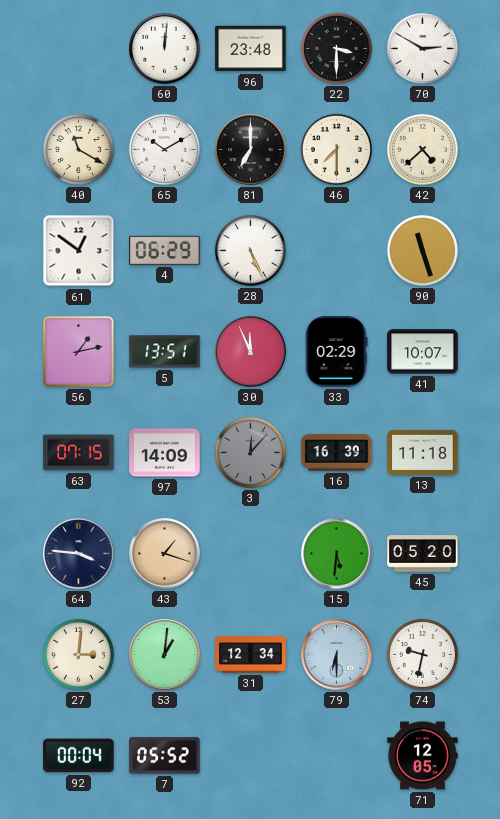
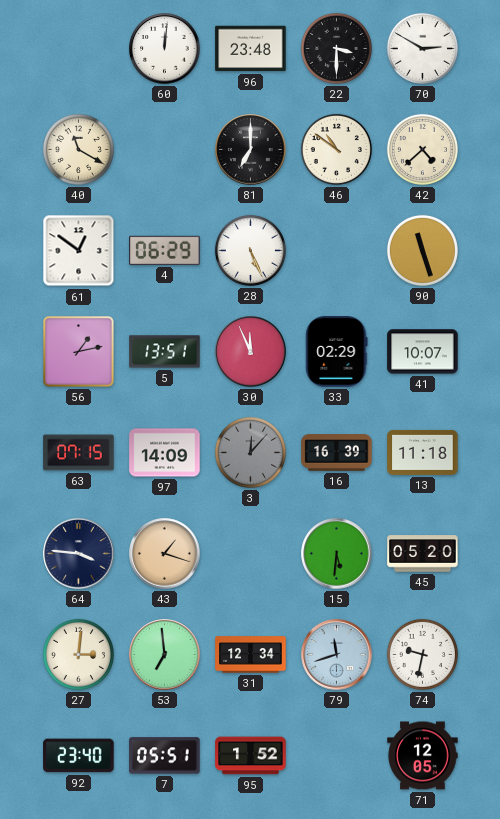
65: 10:10 -> none (164, 149)
46: 7:30 -> 10:51 (336, 149)
53: 1:01 -> 6:59 (165, 655)
79: 6:30 -> 11:42 (337, 655)
92: 00:04 -> 23:40 (79, 756)
7: 05:52 -> 05:51 (165, 756)
95: none -> 1:52 (251, 756)
